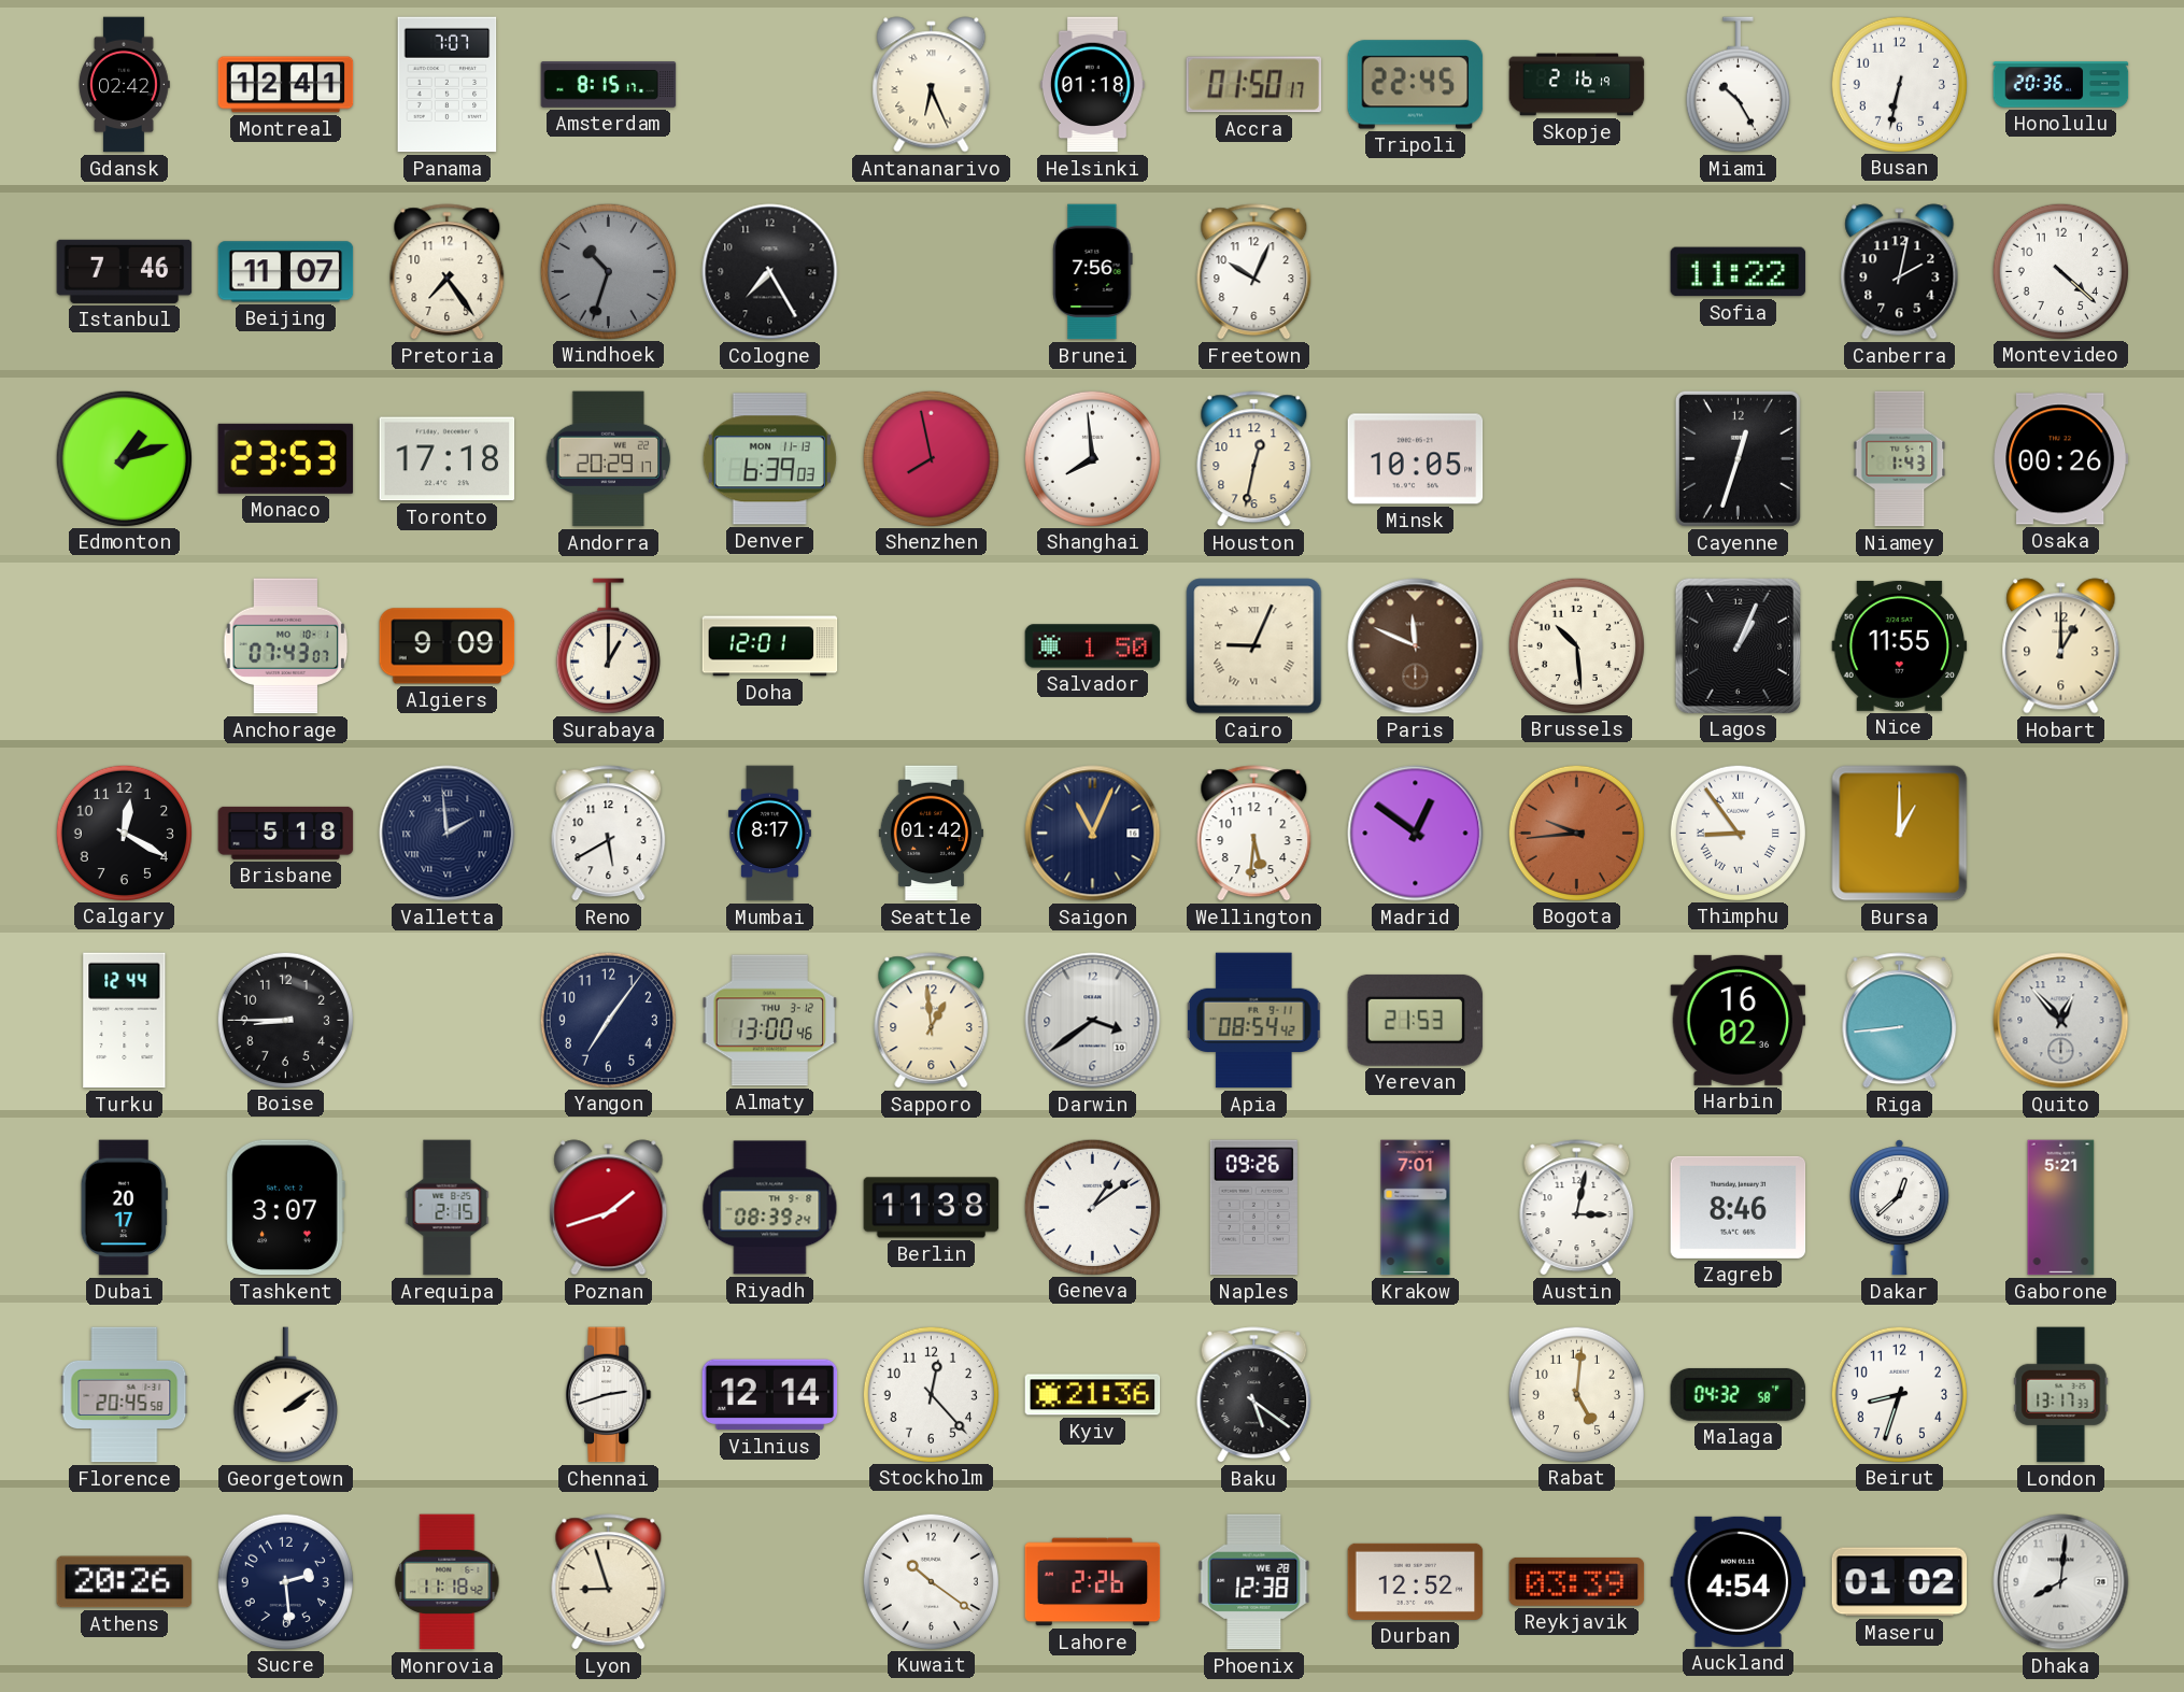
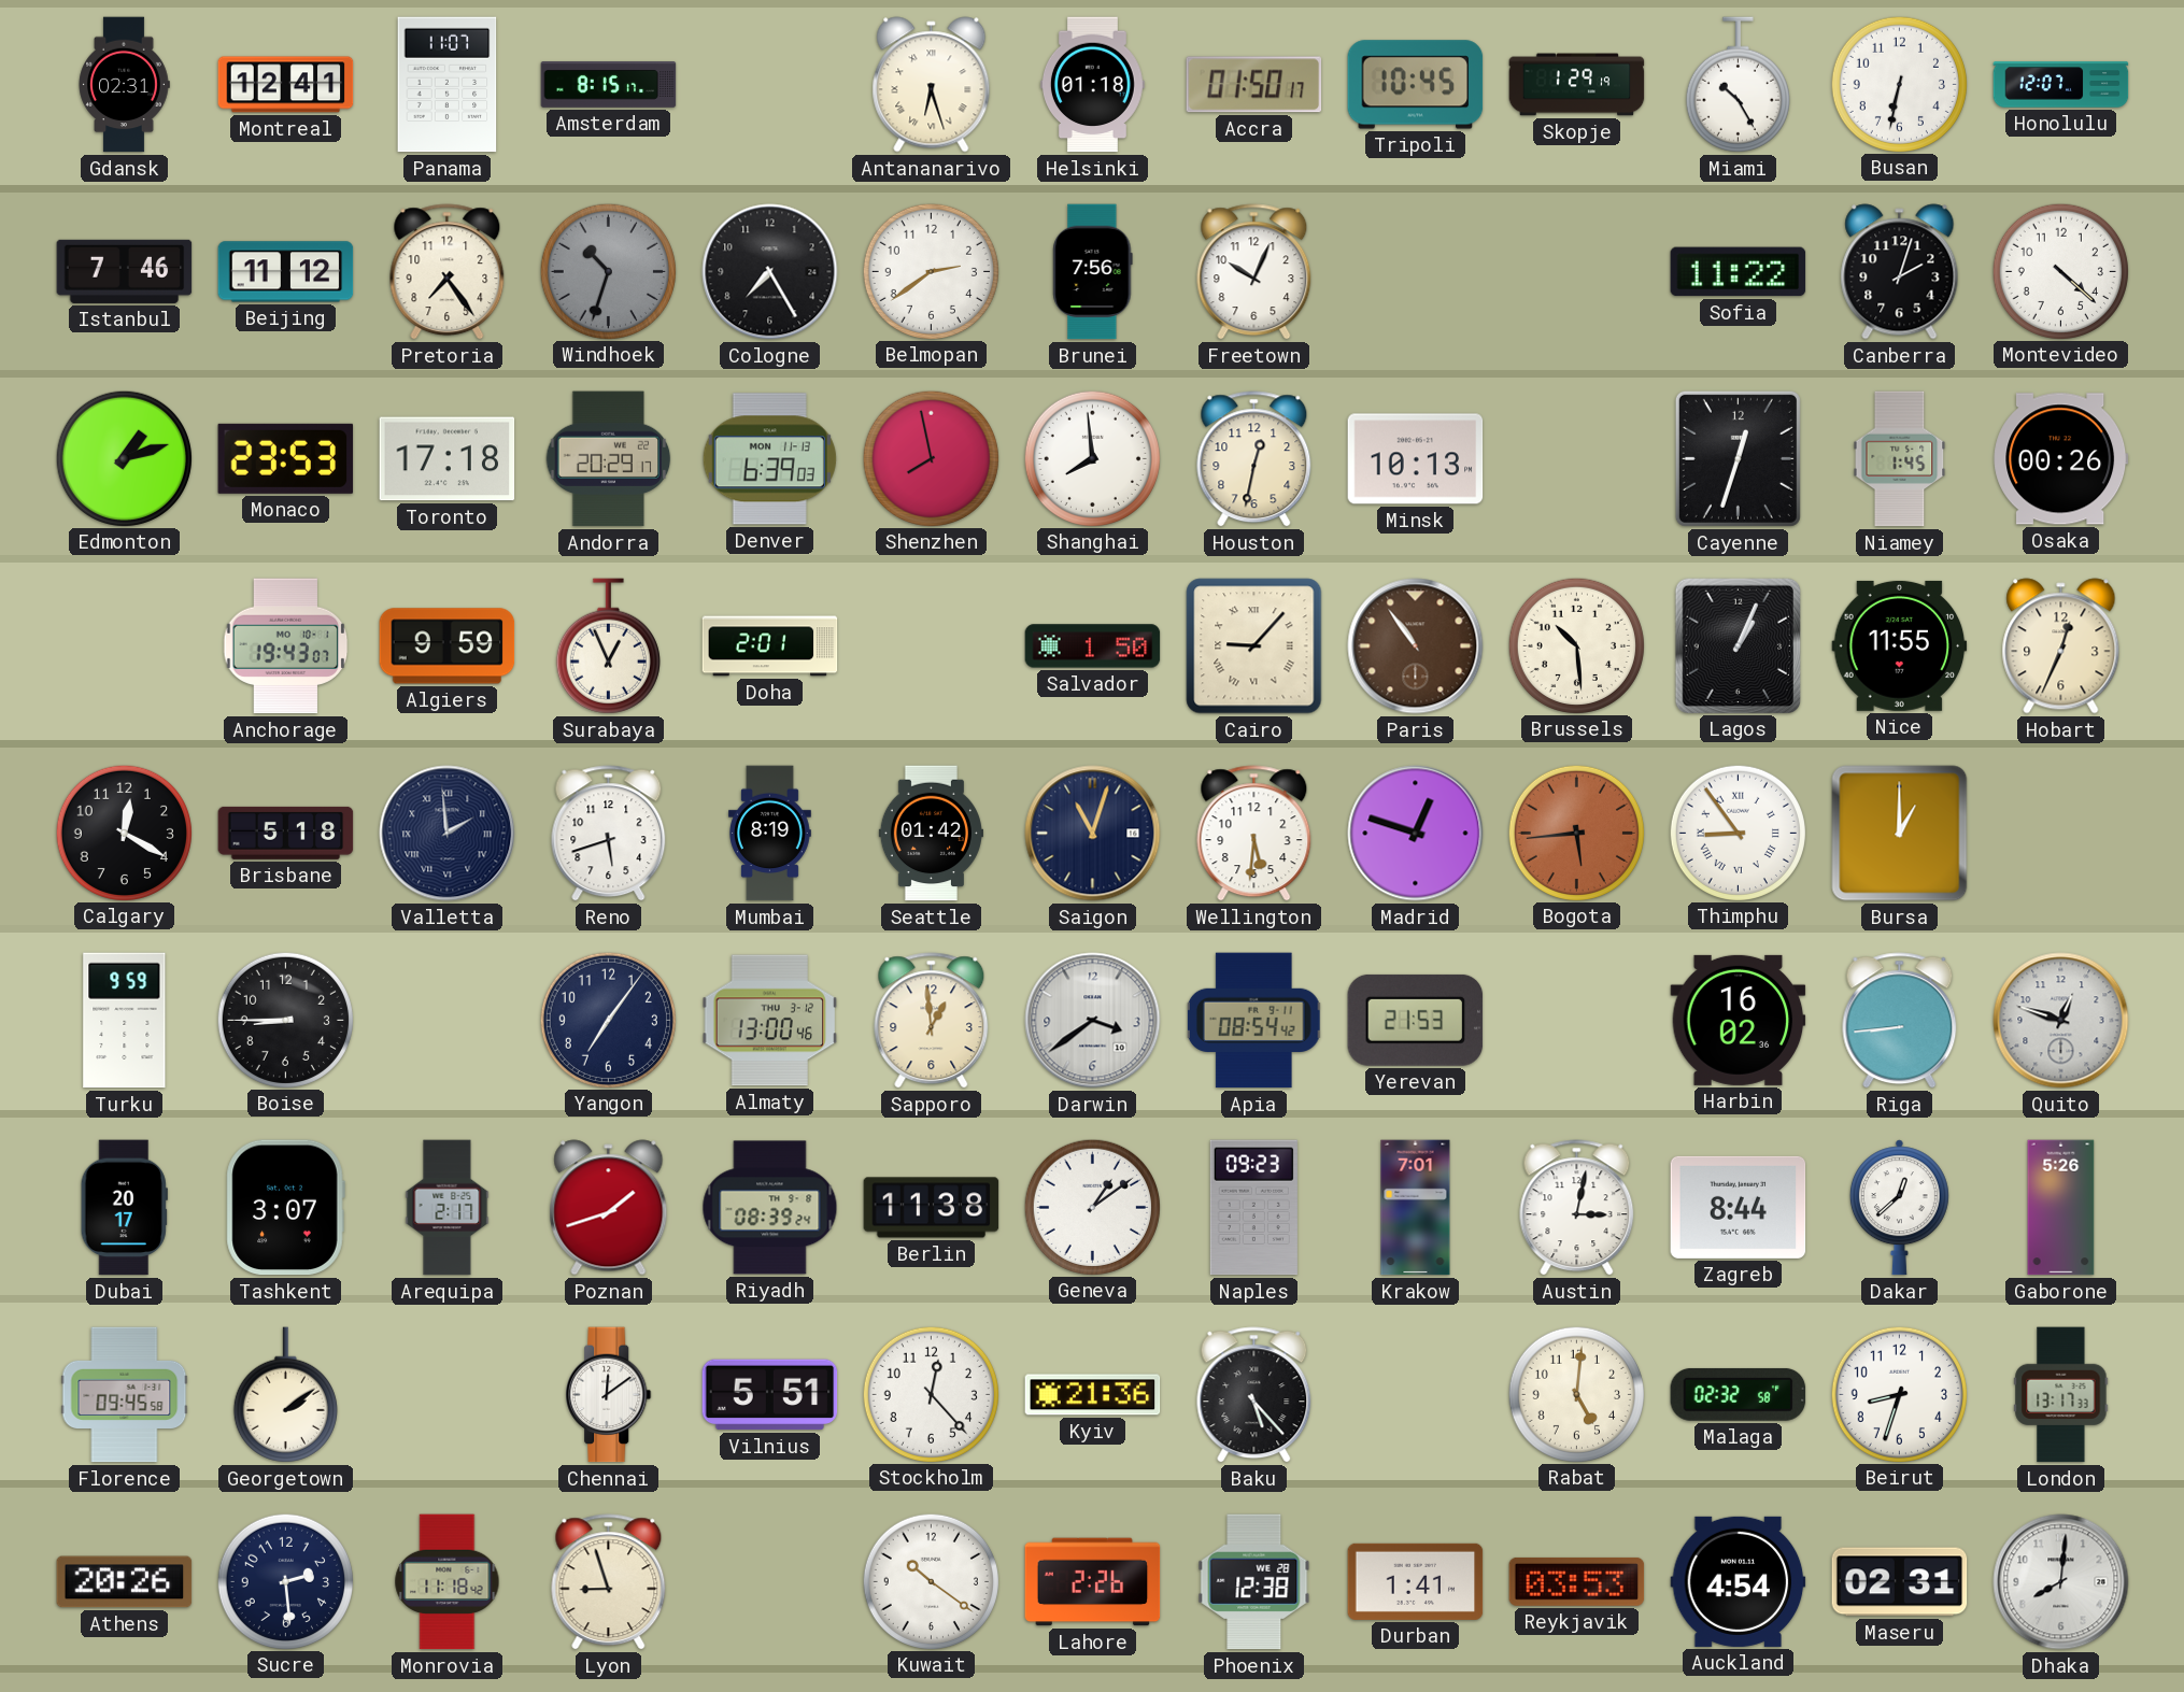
Gdansk: 02:42 -> 02:31 (124, 85)
Panama: 7:07 -> 11:07 (448, 85)
Antananarivo: 6:26 -> 6:27 (932, 85)
Tripoli: 22:45 -> 10:45 (1416, 85)
Skopje: 2:16 -> 1:29 (1577, 85)
Honolulu: 20:36 -> 12:07 (2061, 85)
Beijing: 11:07 -> 11:12 (286, 272)
Belmopan: none -> 2:39 (931, 271)
Canberra: 2:02 -> 2:03 (1900, 272)
Minsk: 10:05 -> 10:13 (1416, 459)
Niamey: 1:43 -> 1:45 (1900, 459)
Anchorage: 07:43 -> 19:43 (286, 646)
Algiers: 9:09 -> 9:59 (448, 646)
Surabaya: 1:00 -> 12:56 (608, 646)
Doha: 12:01 -> 2:01 (770, 646)
Cairo: 9:04 -> 9:07 (1254, 646)
Paris: 11:49 -> 10:54 (1416, 646)
Hobart: 1:00 -> 12:34 (2061, 646)
Reno: 5:40 -> 5:42 (609, 834)
Mumbai: 8:17 -> 8:19 (769, 834)
Saigon: 11:04 -> 11:03 (1093, 834)
Madrid: 12:51 -> 12:48 (1416, 834)
Bogota: 9:44 -> 5:44 (1576, 833)
Turku: 12:44 -> 9:59 (125, 1021)
Quito: 12:53 -> 12:48 (2061, 1021)
Arequipa: 2:15 -> 2:17 (448, 1208)
Naples: 09:26 -> 09:23 (1253, 1208)
Zagreb: 8:46 -> 8:44 (1739, 1207)
Gaborone: 5:21 -> 5:26 (2061, 1208)
Florence: 20:45 -> 09:45 (125, 1395)
Chennai: 2:42 -> 12:09 (609, 1395)
Vilnius: 12:14 -> 5:51 (770, 1395)
Baku: 5:21 -> 5:23 (1254, 1395)
Malaga: 04:32 -> 02:32 (1739, 1395)
Durban: 12:52 -> 1:41 (1416, 1581)
Reykjavik: 03:39 -> 03:53 (1577, 1581)
Maseru: 01:02 -> 02:31 (1900, 1582)
